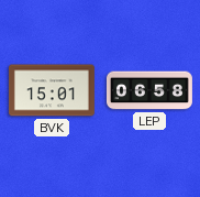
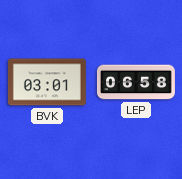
BVK: 15:01 -> 03:01 (47, 82)
